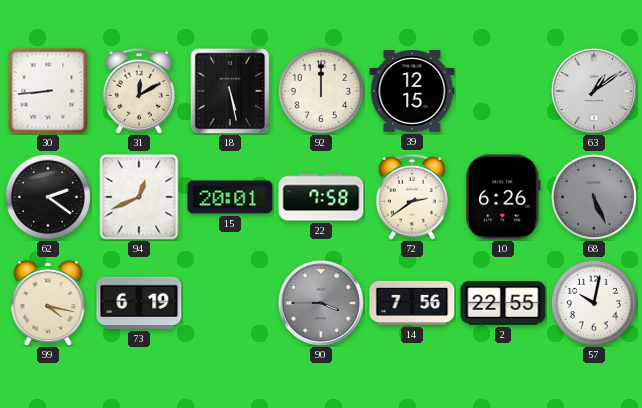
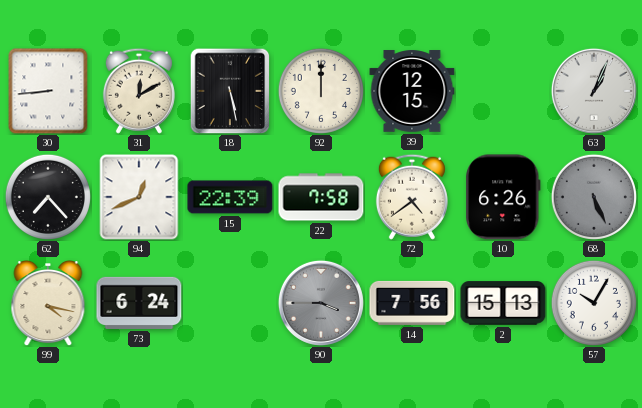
63: 1:09 -> 1:04 (594, 91)
62: 2:21 -> 7:23 (48, 197)
15: 20:01 -> 22:39 (230, 197)
72: 2:39 -> 4:39 (412, 197)
73: 6:19 -> 6:24 (139, 303)
2: 22:55 -> 15:13 (503, 303)
57: 10:02 -> 10:05 (594, 303)
